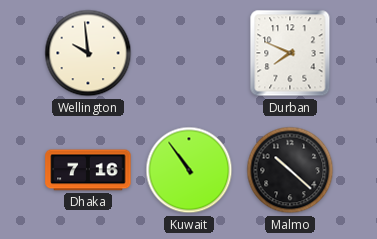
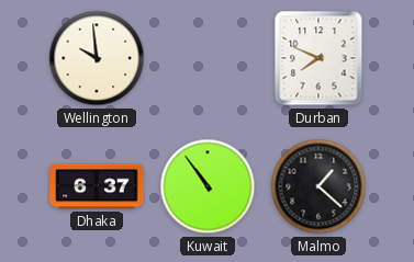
Dhaka: 7:16 -> 6:37 (97, 186)
Malmo: 10:22 -> 1:22 (318, 186)
